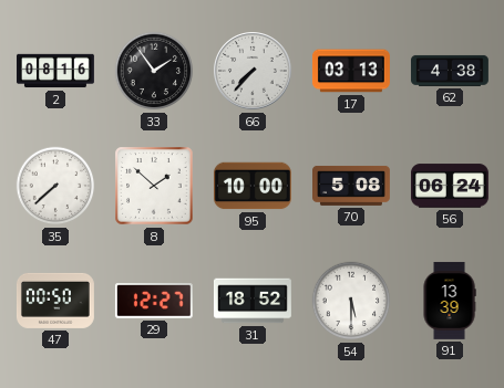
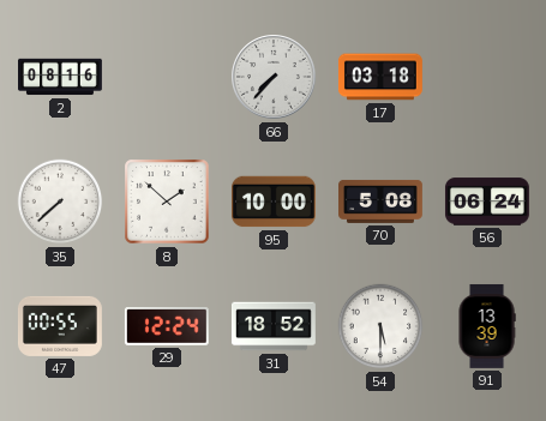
33: 1:54 -> none (154, 71)
17: 03:13 -> 03:18 (380, 77)
62: 4:38 -> none (450, 71)
47: 00:50 -> 00:55 (60, 326)
29: 12:27 -> 12:24 (167, 327)
